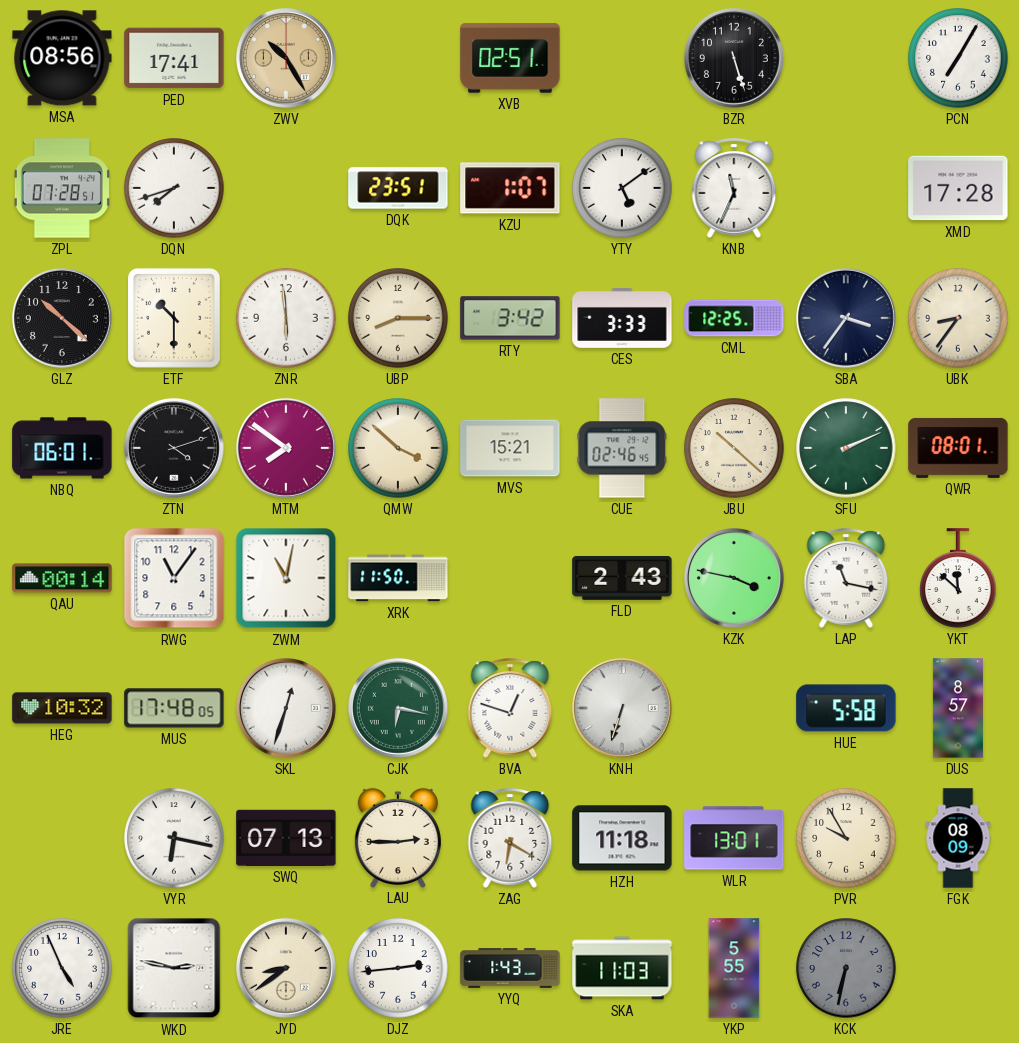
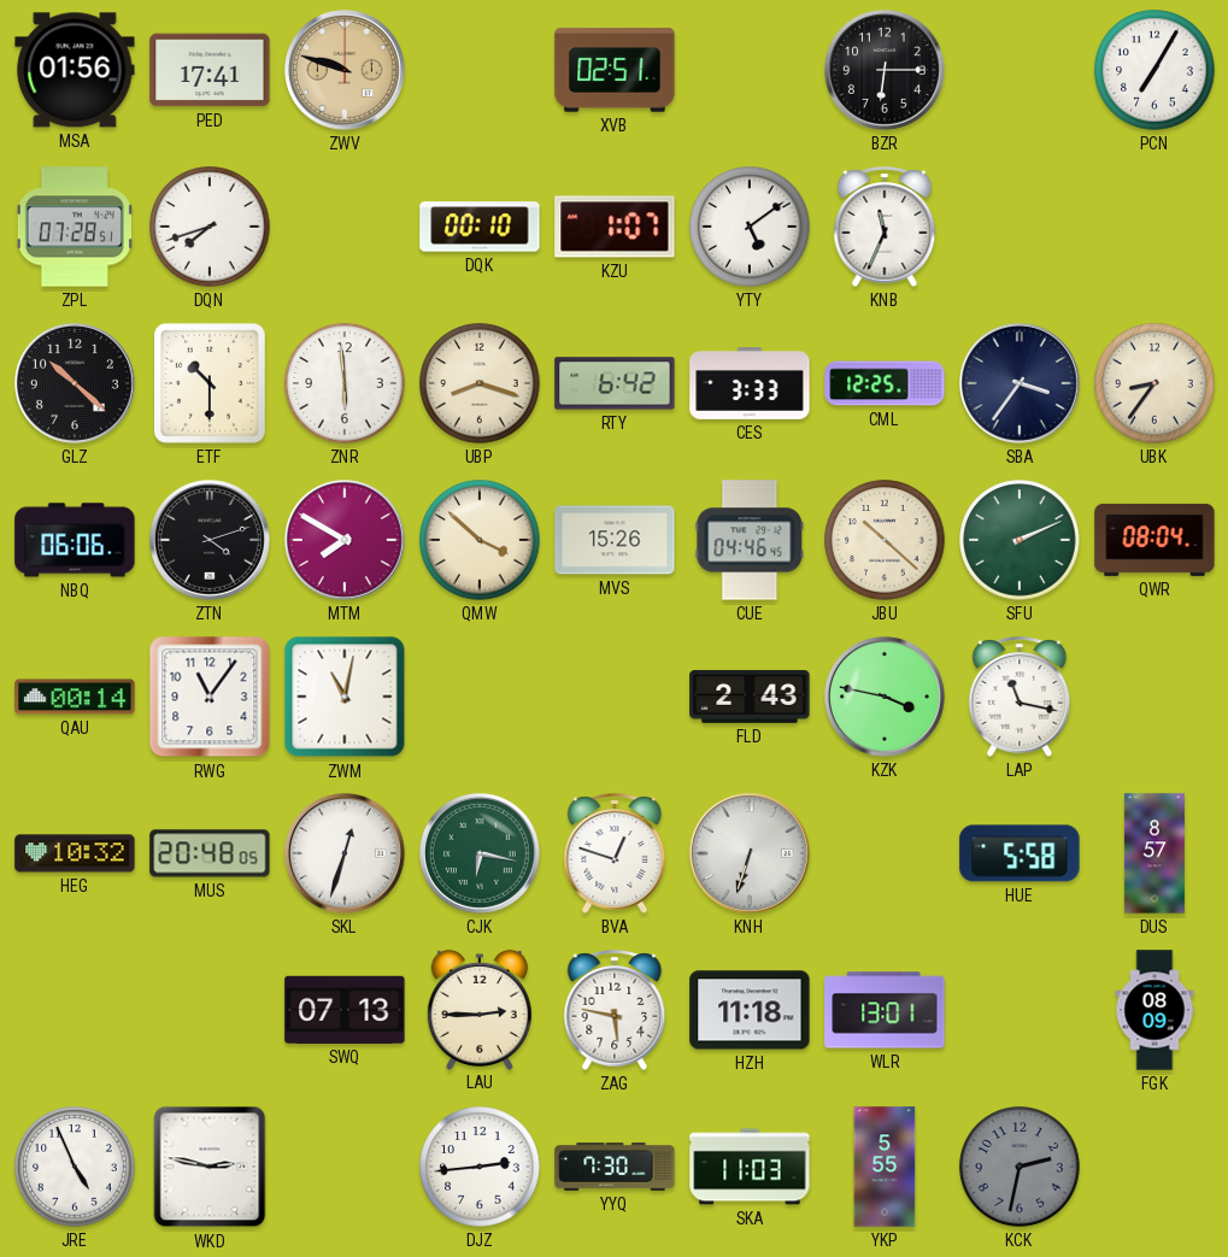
MSA: 08:56 -> 01:56 (75, 70)
ZWV: 10:25 -> 9:48 (345, 70)
BZR: 5:27 -> 6:15 (885, 70)
DQK: 23:51 -> 00:10 (480, 227)
XMD: 17:28 -> none (958, 188)
UBP: 8:15 -> 8:18 (480, 383)
RTY: 3:42 -> 6:42 (615, 383)
NBQ: 06:01 -> 06:06 (75, 540)
MTM: 7:51 -> 7:50 (345, 540)
MVS: 15:21 -> 15:26 (615, 540)
CUE: 02:46 -> 04:46 (750, 540)
QWR: 08:01 -> 08:04 (1154, 540)
XRK: 11:50 -> none (398, 578)
YKT: 11:52 -> none (958, 578)
MUS: 17:48 -> 20:48 (210, 853)
VYR: 6:17 -> none (174, 838)
ZAG: 6:20 -> 5:47 (615, 1010)
PVR: 9:55 -> none (846, 838)
JYD: 8:39 -> none (286, 968)
YYQ: 1:43 -> 7:30 (615, 1167)
KCK: 6:32 -> 2:32 (1020, 1167)
